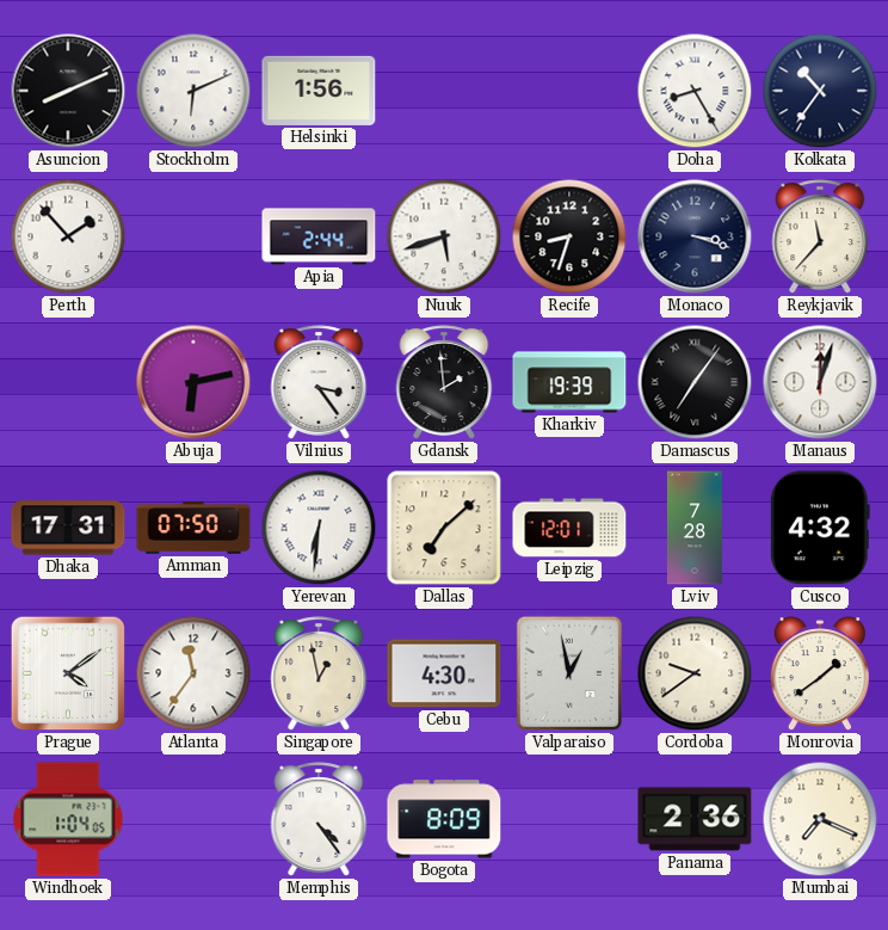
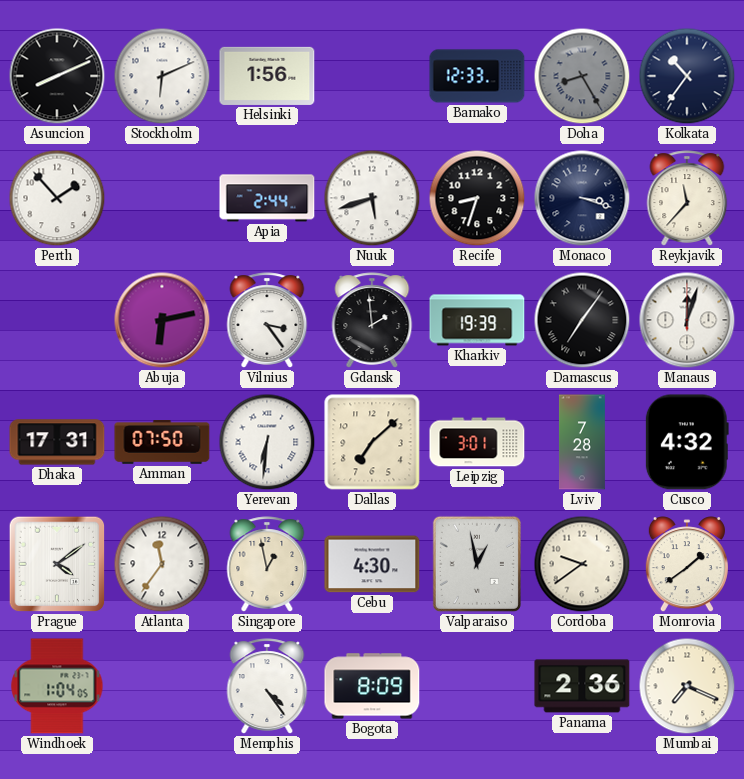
Bamako: none -> 12:33 (477, 76)
Doha dial: white -> grey (582, 76)
Leipzig: 12:01 -> 3:01 (477, 442)
